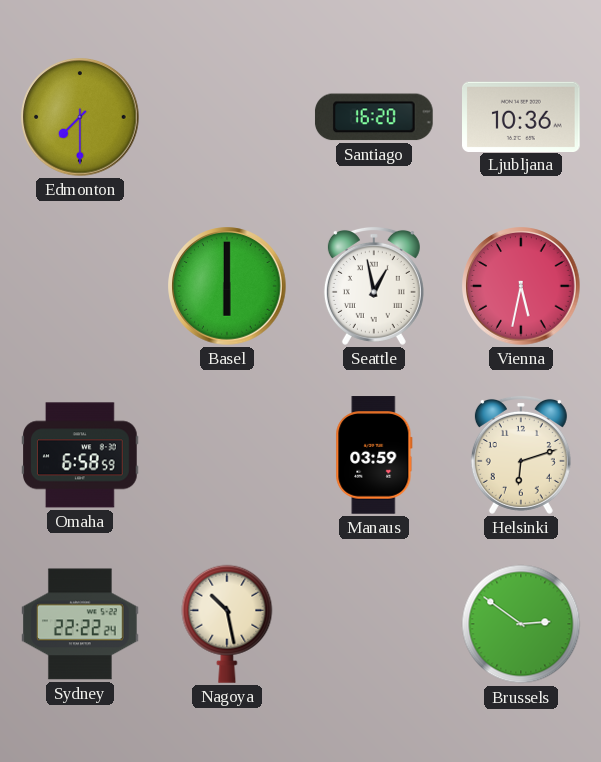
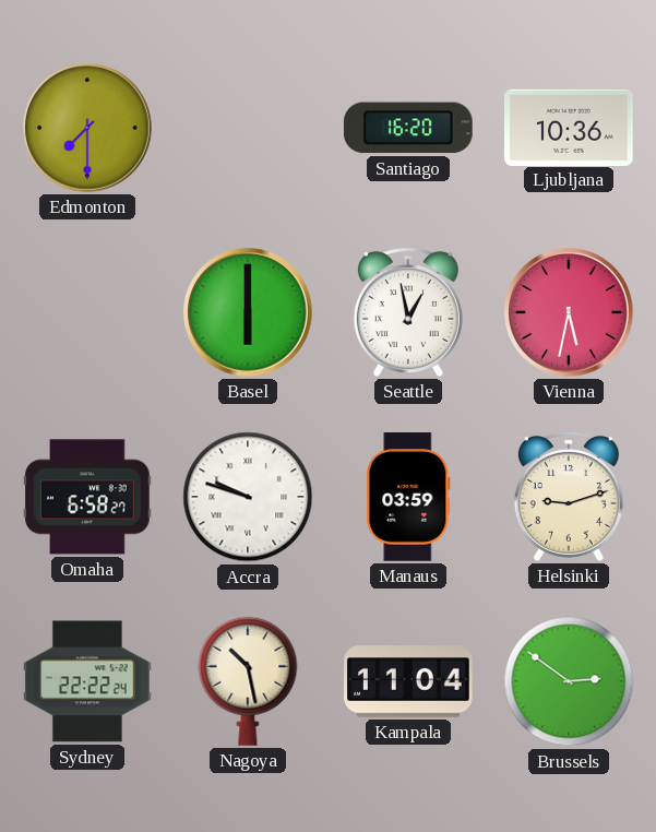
Omaha: 6:58:59 -> 6:58:27 (87, 497)
Accra: none -> 9:48 (248, 497)
Helsinki: 6:12 -> 9:12 (569, 497)
Kampala: none -> 11:04 (409, 681)
